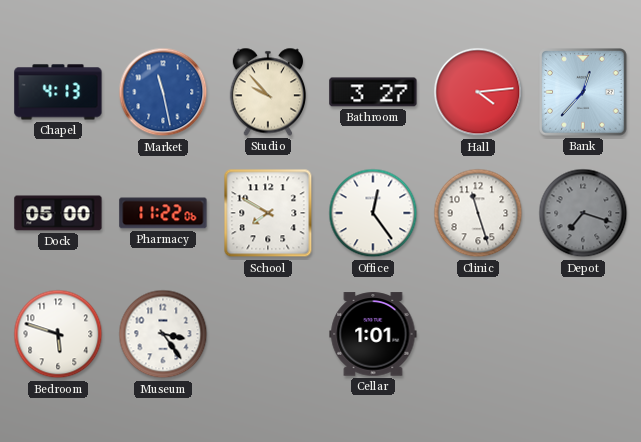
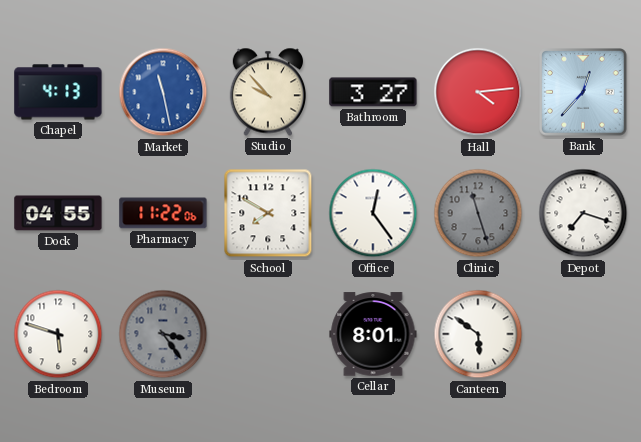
Dock: 05:00 -> 04:55 (58, 213)
Clinic dial: white -> grey (478, 213)
Depot dial: grey -> white (583, 213)
Museum dial: white -> grey (163, 334)
Cellar: 1:01 -> 8:01 (373, 334)
Canteen: none -> 5:51 (478, 334)
